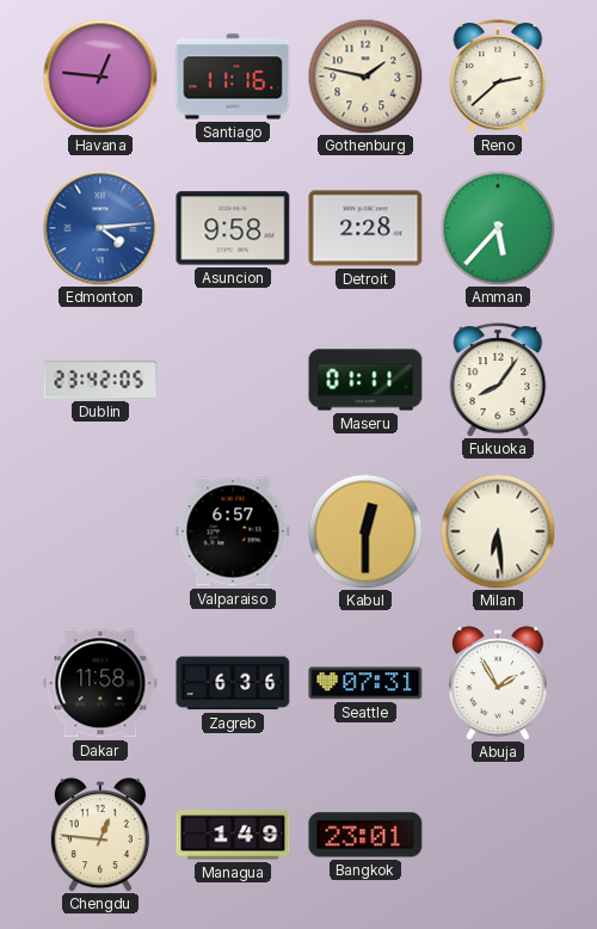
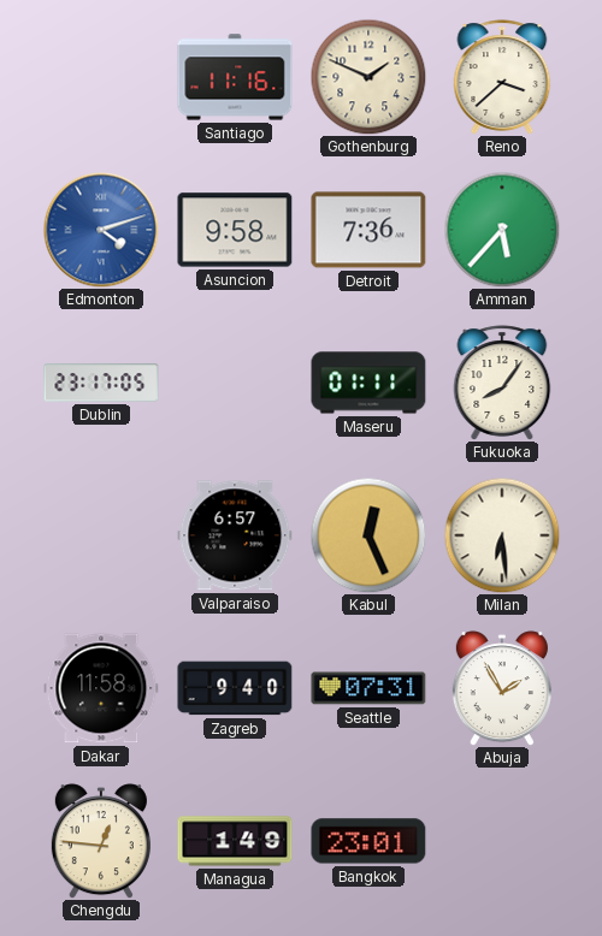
Havana: 12:46 -> none (100, 76)
Gothenburg: 1:47 -> 1:49 (368, 77)
Reno: 2:38 -> 3:38 (502, 77)
Edmonton: 4:14 -> 4:12 (101, 230)
Detroit: 2:28 -> 7:36 (368, 230)
Dublin: 23:42 -> 23:17 (101, 383)
Kabul: 12:30 -> 12:26 (368, 535)
Zagreb: 6:36 -> 9:40 (235, 688)
